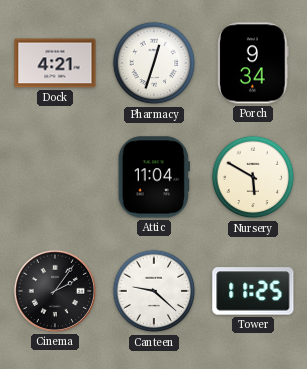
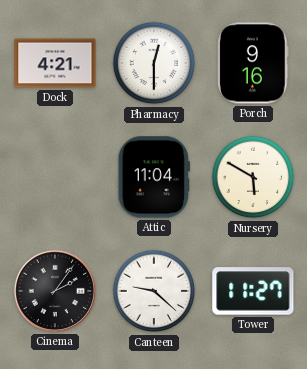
Pharmacy: 12:33 -> 12:30 (154, 63)
Porch: 9:34 -> 9:16 (253, 63)
Tower: 11:25 -> 11:27 (253, 291)
